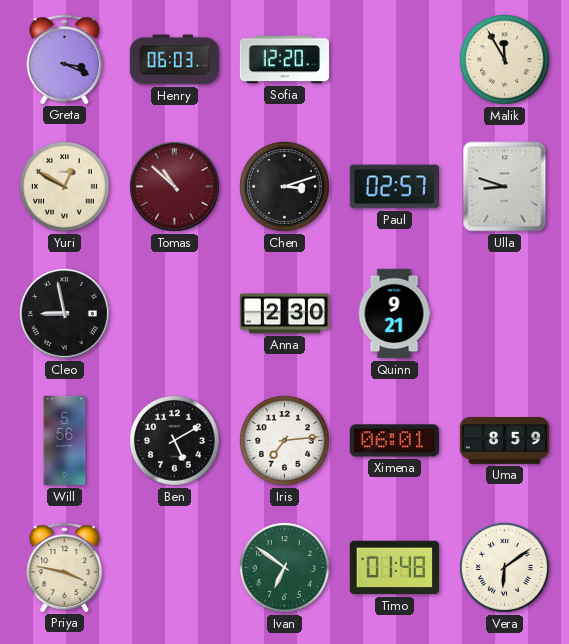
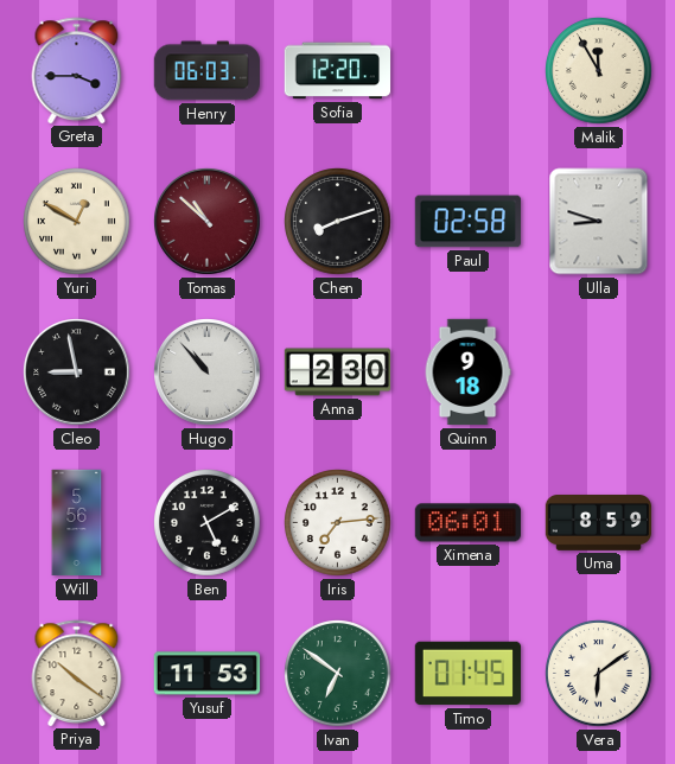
Greta: 3:19 -> 3:45 (77, 70)
Chen: 3:12 -> 8:12 (338, 222)
Paul: 02:57 -> 02:58 (467, 222)
Hugo: none -> 10:53 (208, 373)
Quinn: 9:21 -> 9:18 (467, 373)
Priya: 3:47 -> 10:21 (77, 673)
Yusuf: none -> 11:53 (208, 674)
Timo: 01:48 -> 01:45 (467, 674)
